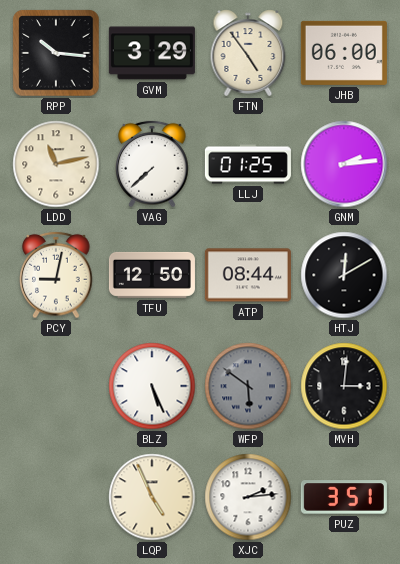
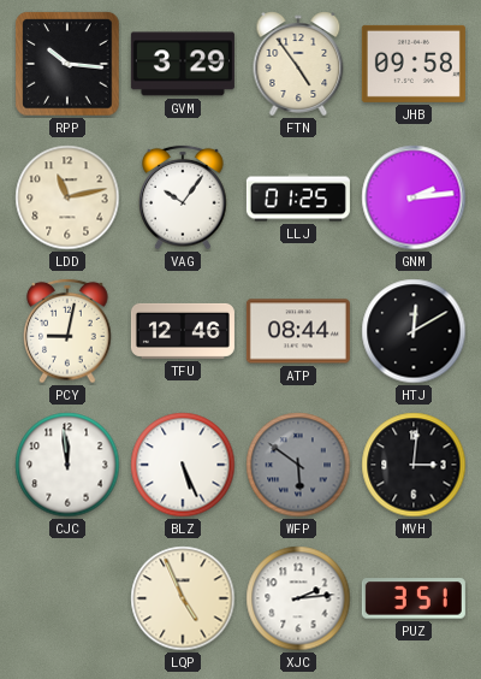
JHB: 06:00 -> 09:58 (414, 64)
VAG: 7:38 -> 10:06 (183, 197)
TFU: 12:50 -> 12:46 (183, 331)
CJC: none -> 11:59 (67, 465)
